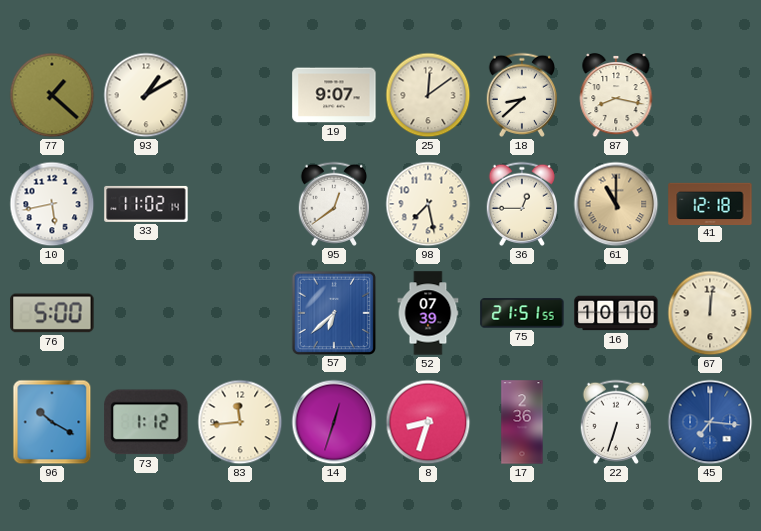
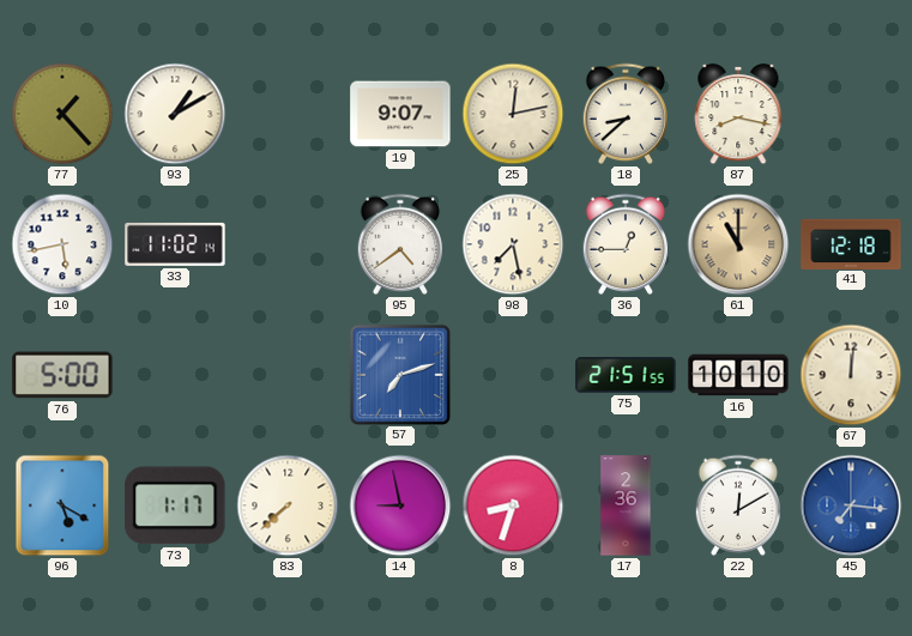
77: 1:22 -> 1:23 (62, 114)
25: 12:09 -> 12:13 (513, 114)
95: 12:39 -> 4:39 (399, 244)
57: 6:38 -> 7:12 (399, 374)
52: 07:39 -> none (428, 313)
96: 10:20 -> 5:20 (62, 505)
73: 1:12 -> 1:17 (175, 505)
83: 11:44 -> 7:38 (288, 505)
14: 12:33 -> 8:58 (400, 505)
22: 6:33 -> 12:10 (737, 505)
